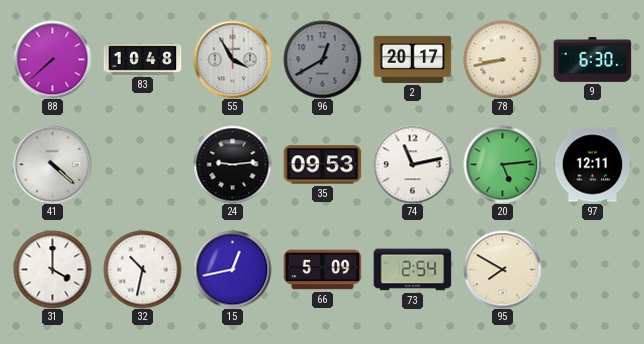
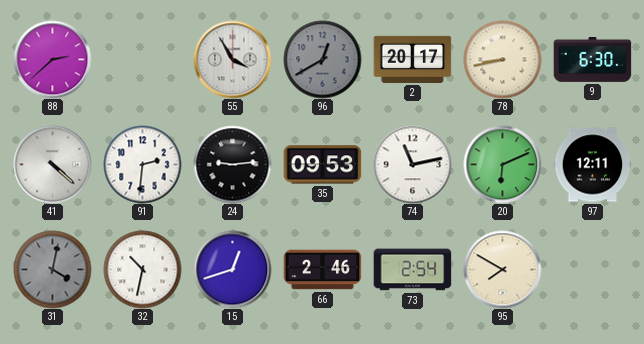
88: 7:38 -> 2:38 (52, 59)
83: 10:48 -> none (142, 60)
91: none -> 2:31 (142, 164)
20: 5:14 -> 6:11 (502, 164)
31: 4:00 -> 4:02 (52, 269)
31 dial: white -> grey (52, 269)
15: 12:43 -> 12:42 (232, 269)
66: 5:09 -> 2:46 (322, 270)
